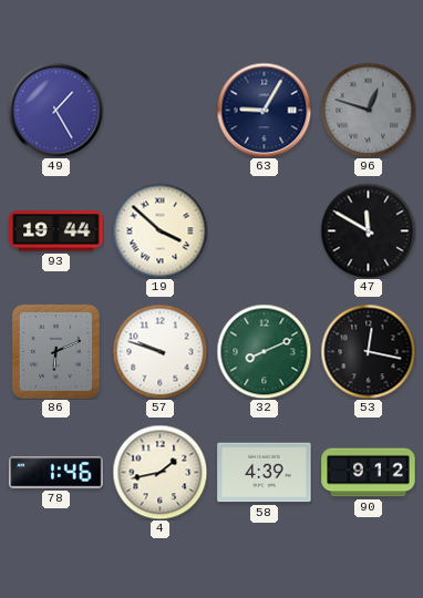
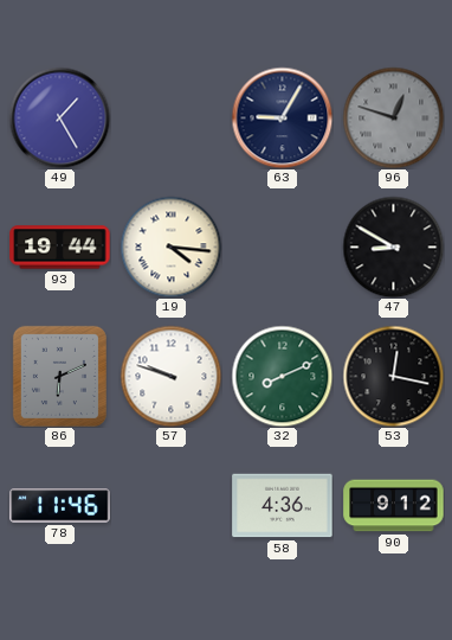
19: 3:52 -> 4:16 (170, 247)
47: 11:50 -> 8:50 (393, 247)
78: 1:46 -> 11:46 (60, 506)
4: 1:43 -> none (159, 472)
58: 4:39 -> 4:36 (283, 506)
